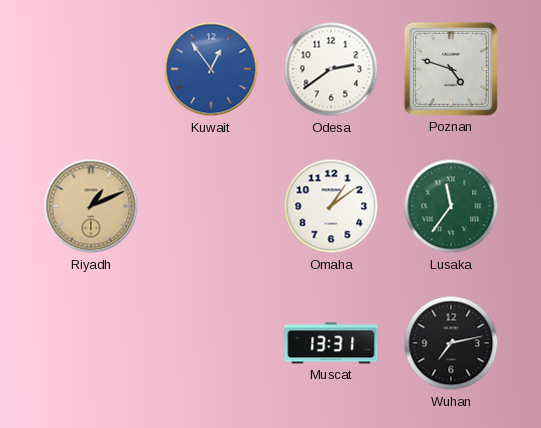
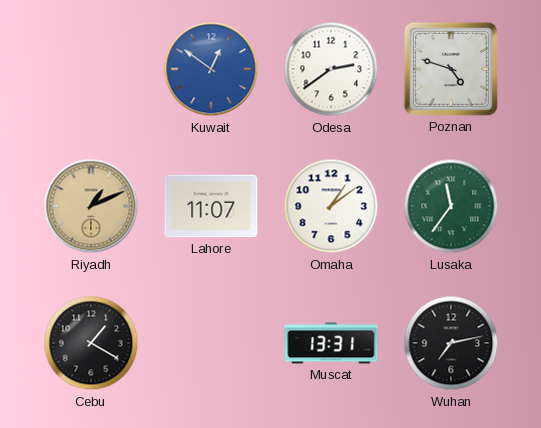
Kuwait: 12:54 -> 12:51 (211, 69)
Lahore: none -> 11:07 (211, 206)
Cebu: none -> 1:20 (91, 343)
